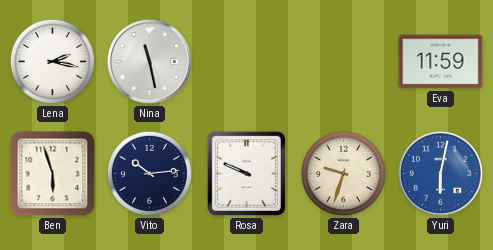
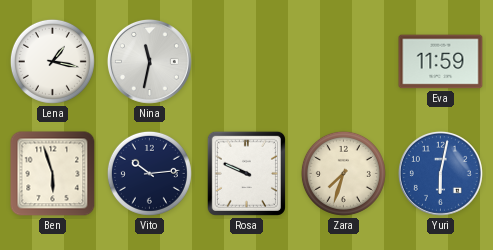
Lena: 2:17 -> 1:17 (52, 61)
Nina: 11:28 -> 11:32 (149, 61)
Zara: 9:33 -> 7:33 (343, 173)
